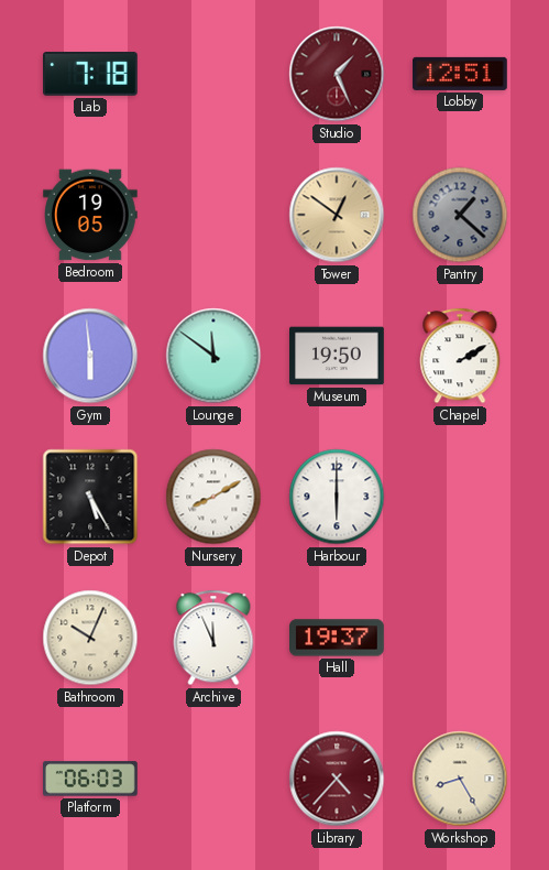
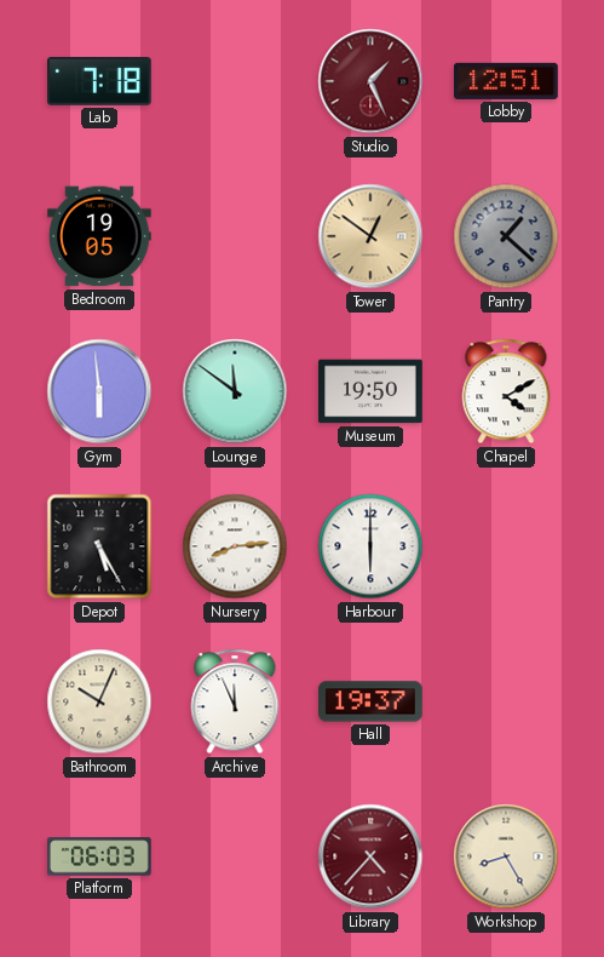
Chapel: 2:10 -> 4:10 (506, 391)
Nursery: 8:10 -> 8:14 (235, 546)
